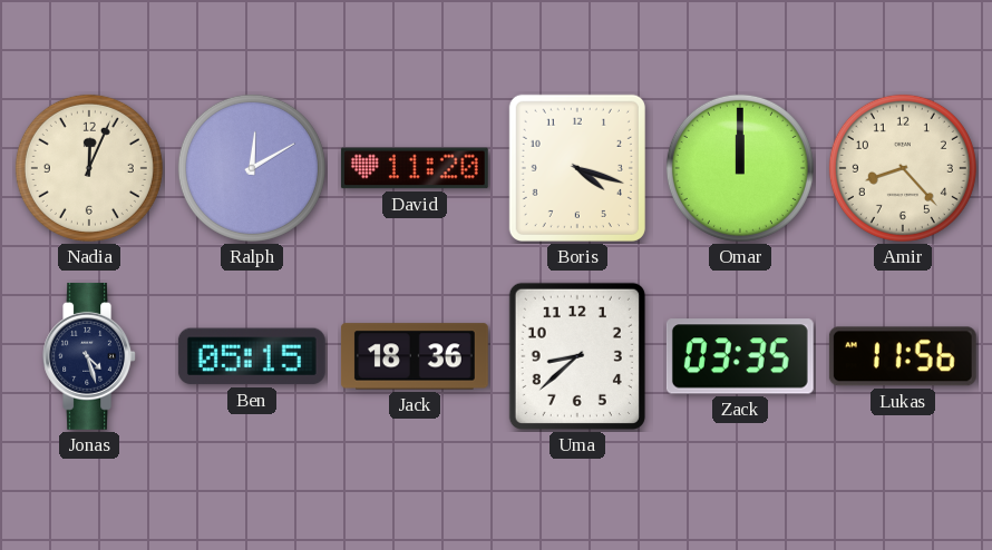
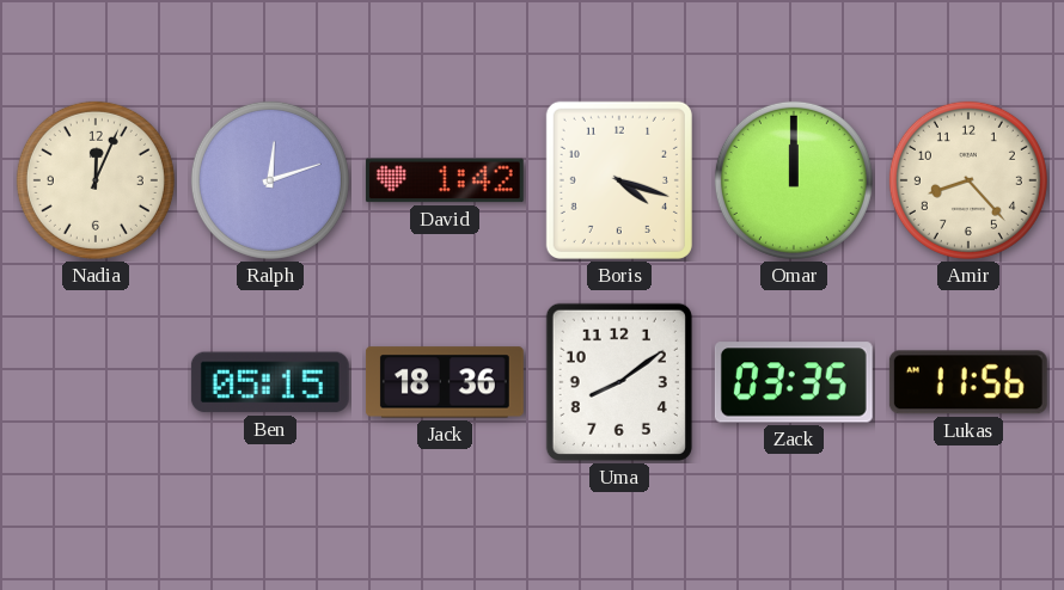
Ralph: 12:10 -> 12:12 (270, 180)
David: 11:20 -> 1:42 (445, 180)
Jonas: 4:27 -> none (89, 356)
Uma: 8:38 -> 8:09 (619, 382)
